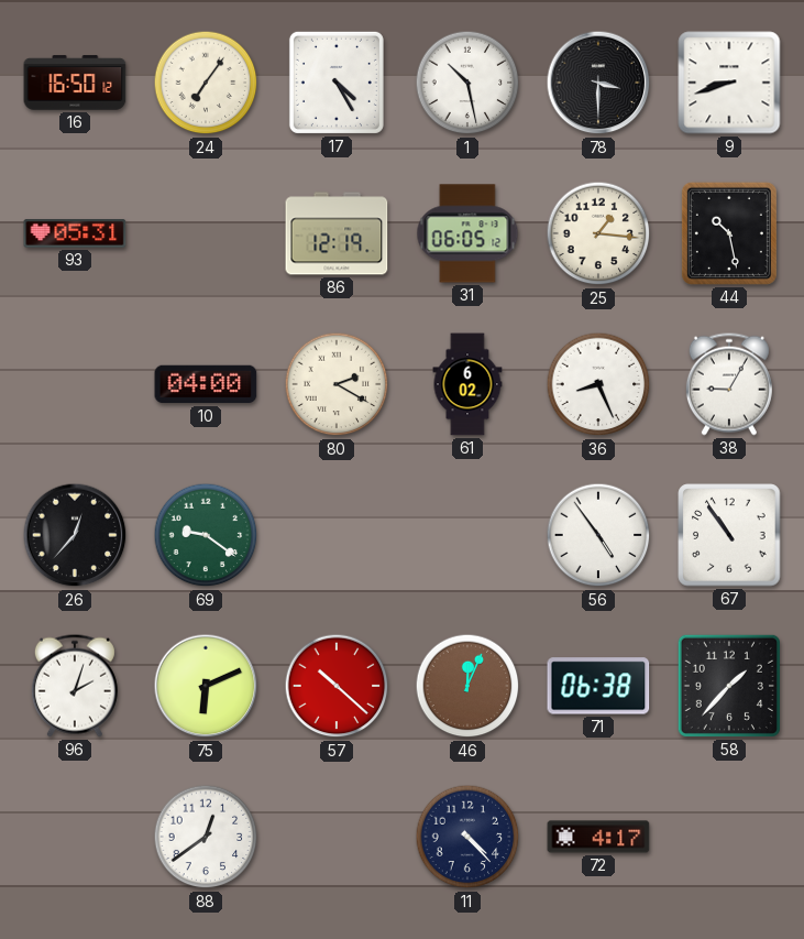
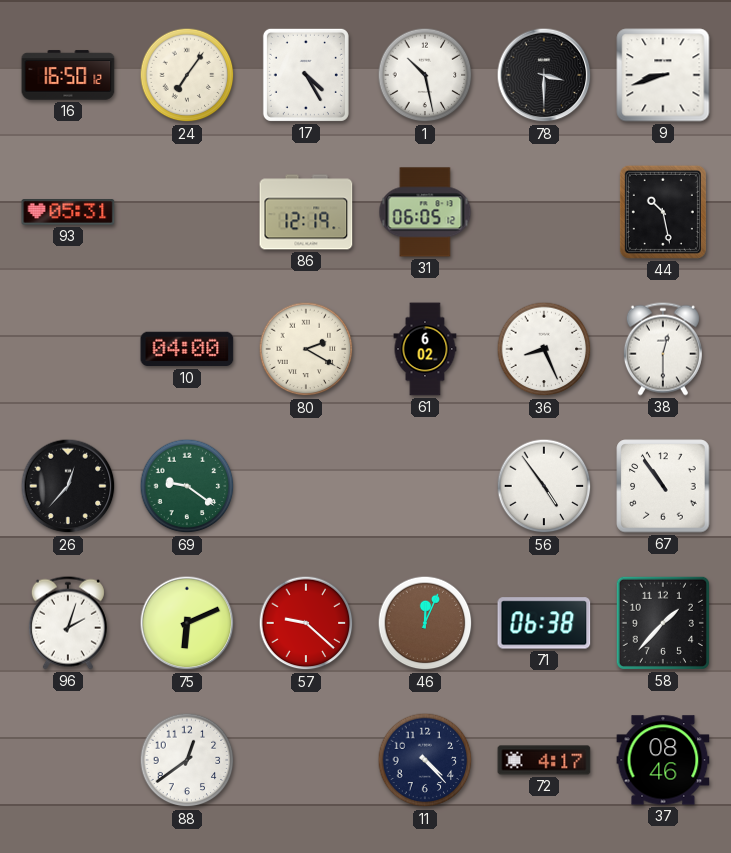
25: 1:16 -> none (598, 233)
38: 9:05 -> 12:30 (663, 349)
57: 10:22 -> 9:22 (306, 623)
37: none -> 08:46 (663, 760)
